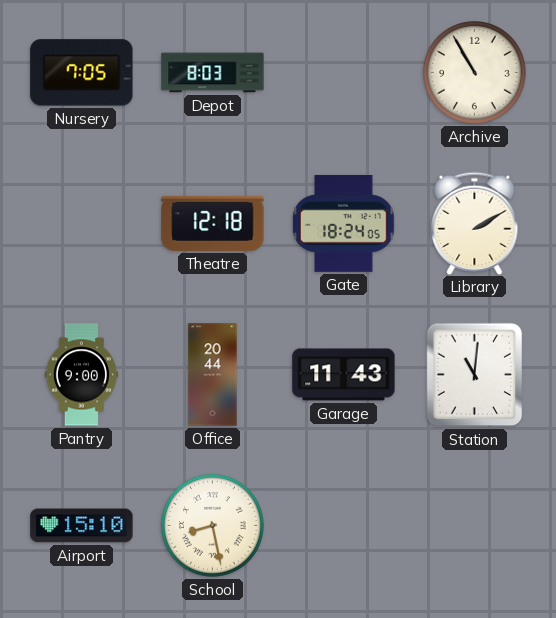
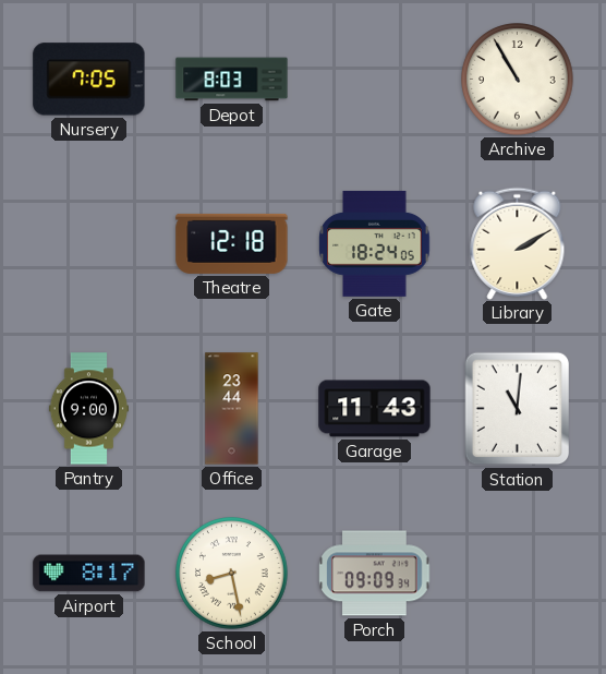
Office: 20:44 -> 23:44 (232, 409)
Airport: 15:10 -> 8:17 (89, 574)
Porch: none -> 09:09 (375, 574)
